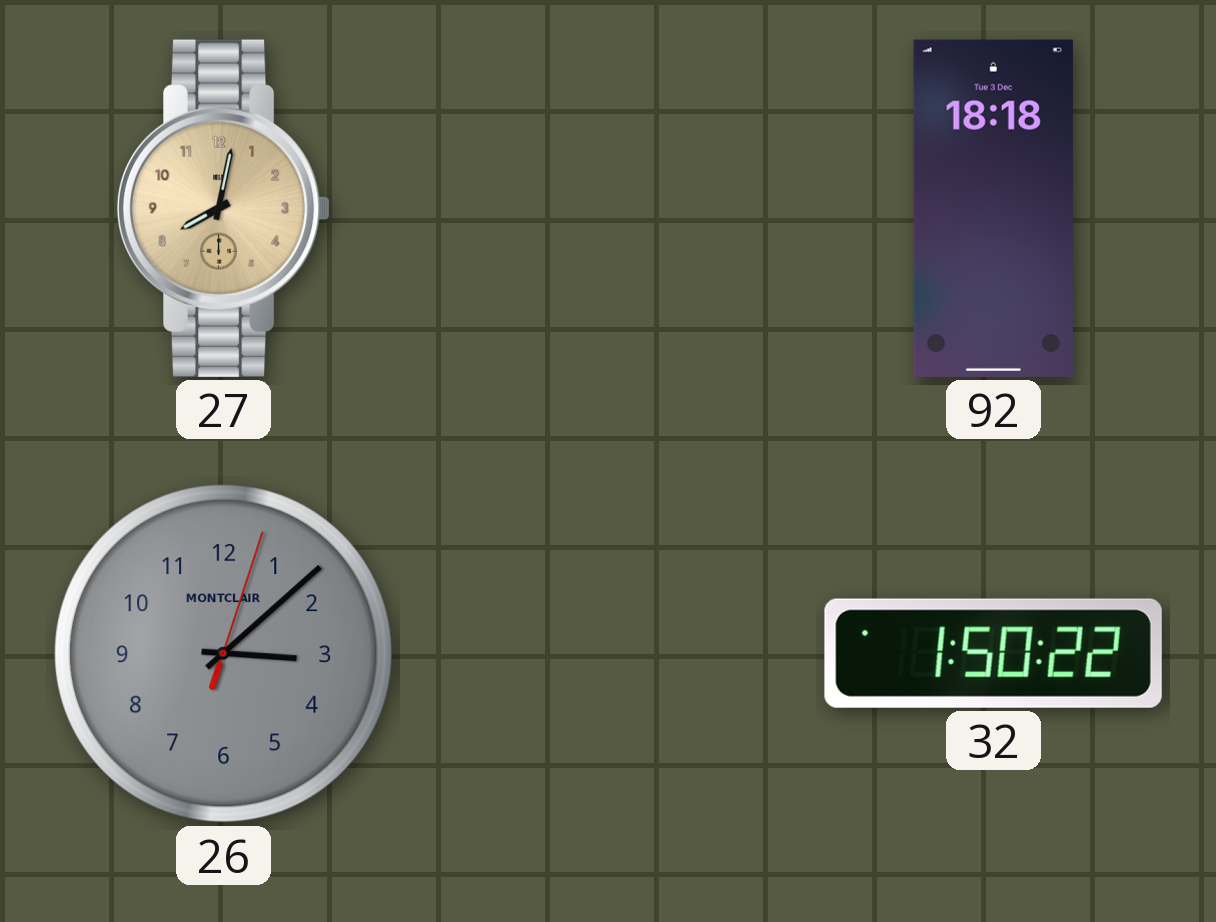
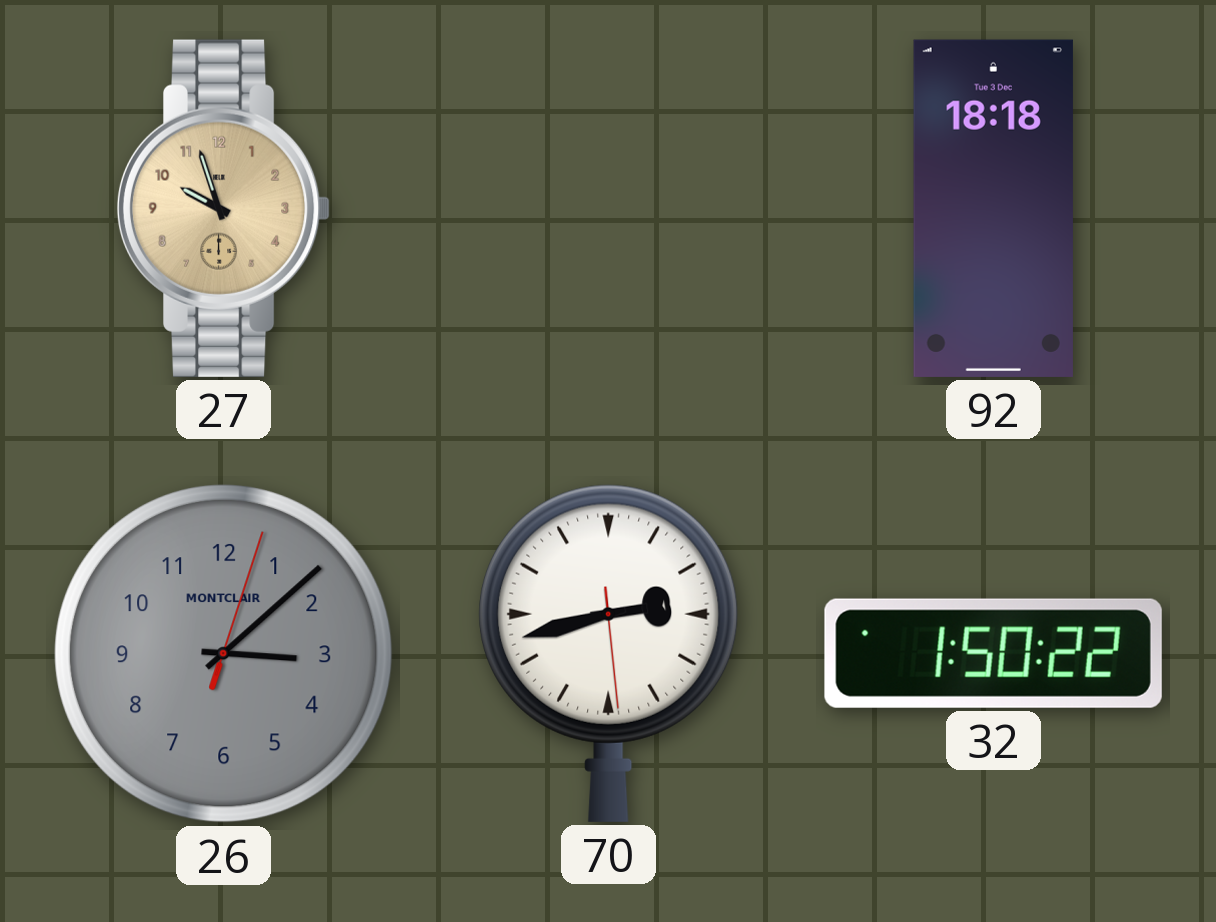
27: 8:02 -> 9:57 (224, 208)
70: none -> 2:42 (609, 653)
